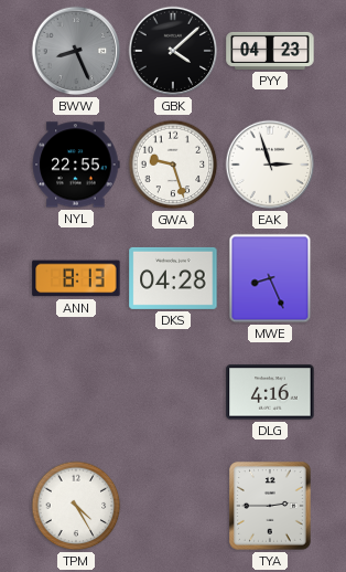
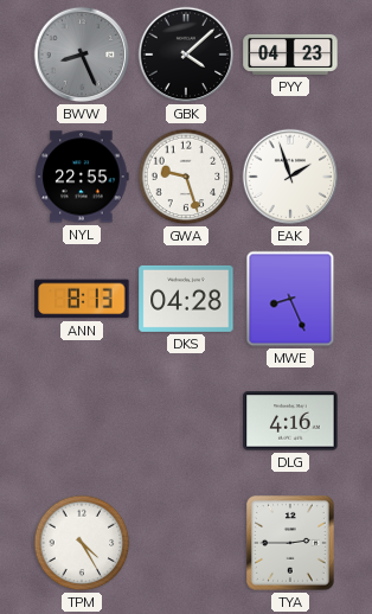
EAK: 2:57 -> 1:57 (290, 177)
